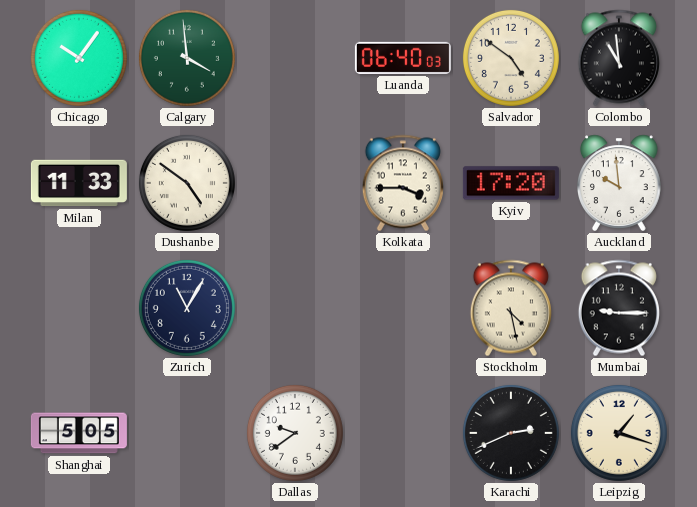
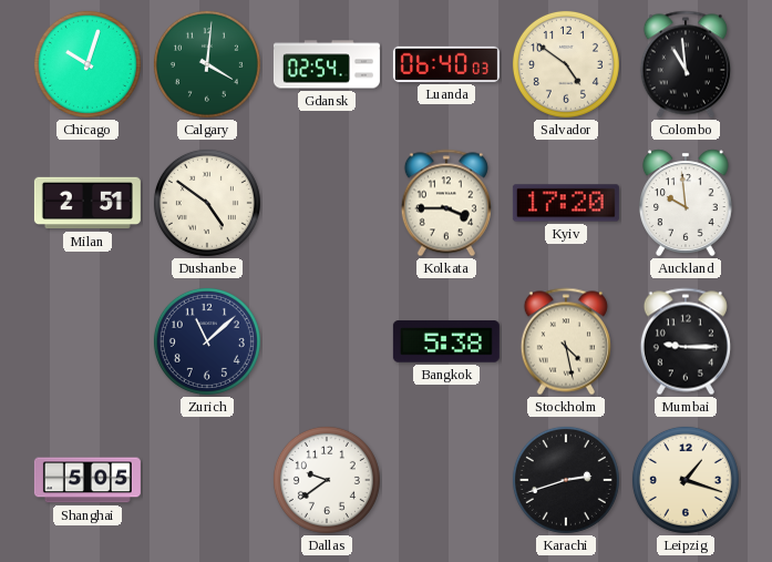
Chicago: 10:06 -> 10:03 (88, 64)
Calgary: 3:59 -> 4:01 (207, 64)
Gdansk: none -> 02:54 (327, 64)
Milan: 11:33 -> 2:51 (88, 203)
Zurich: 11:05 -> 11:08 (207, 341)
Bangkok: none -> 5:38 (446, 341)
Karachi: 2:41 -> 2:42 (566, 480)
